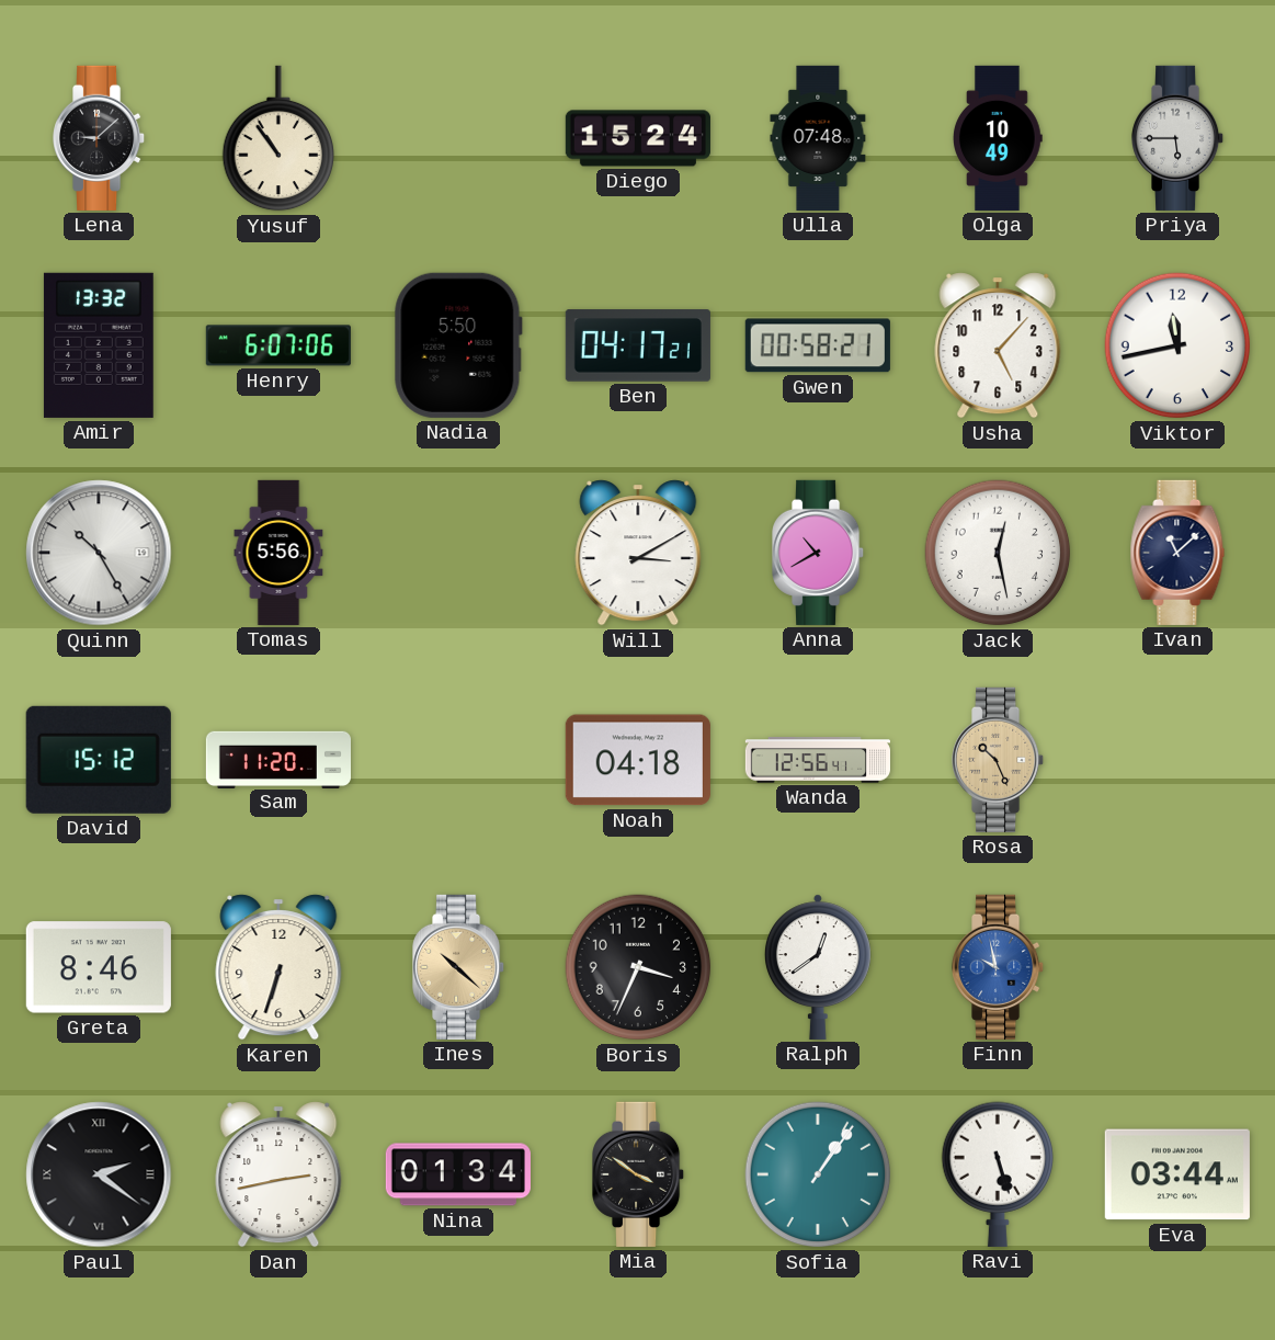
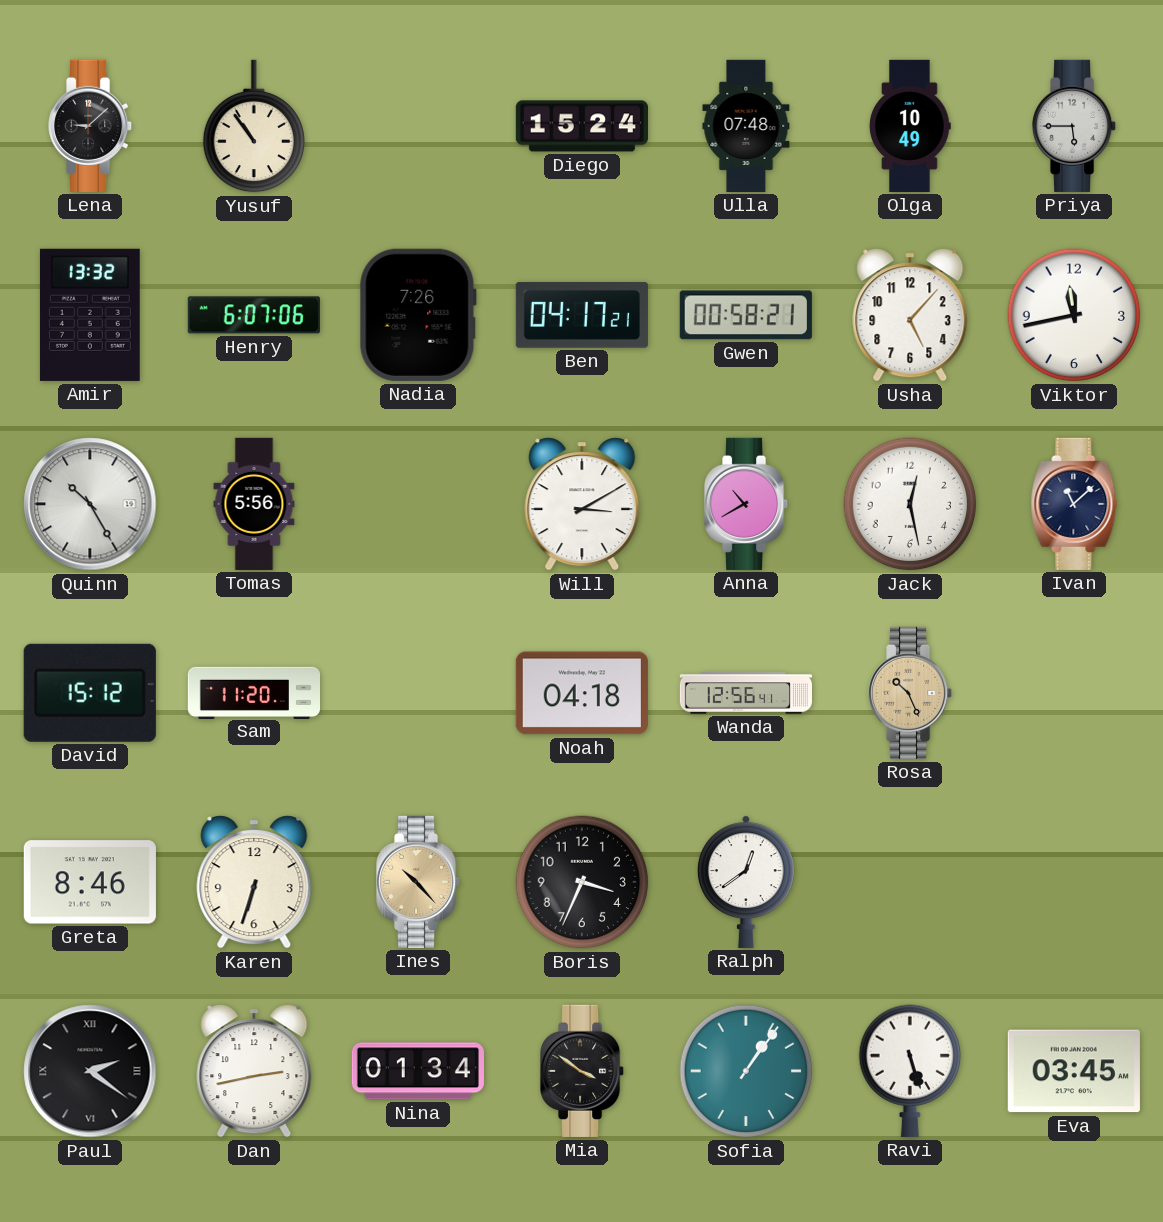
Nadia: 5:50 -> 7:26 (418, 315)
Ines: 10:22 -> 10:23 (419, 882)
Finn: 9:58 -> none (999, 967)
Eva: 03:44 -> 03:45 (1074, 1071)
